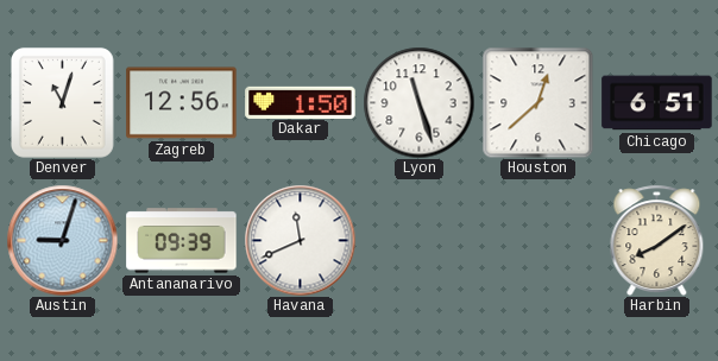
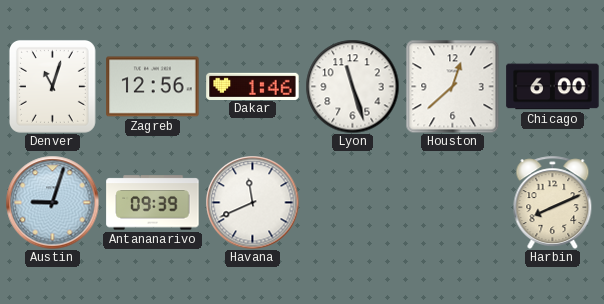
Dakar: 1:50 -> 1:46 (253, 86)
Chicago: 6:51 -> 6:00 (553, 87)
Harbin: 8:09 -> 8:11 (553, 202)
